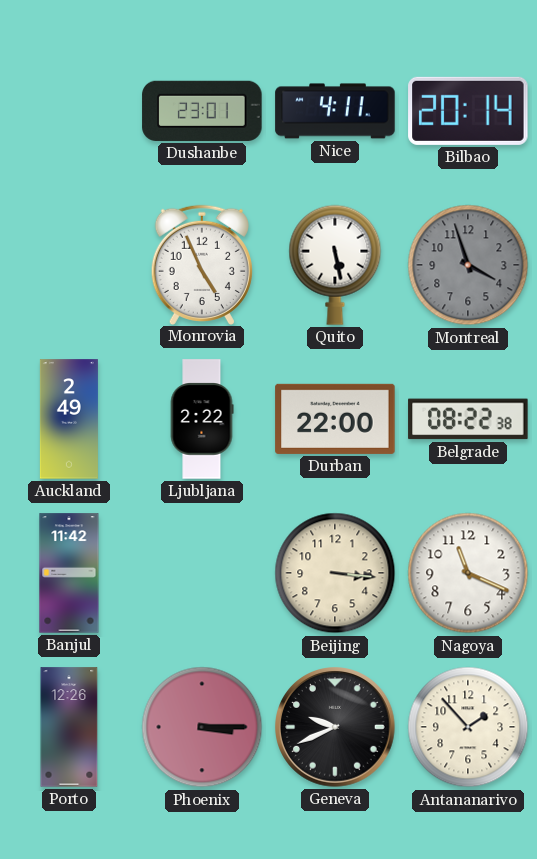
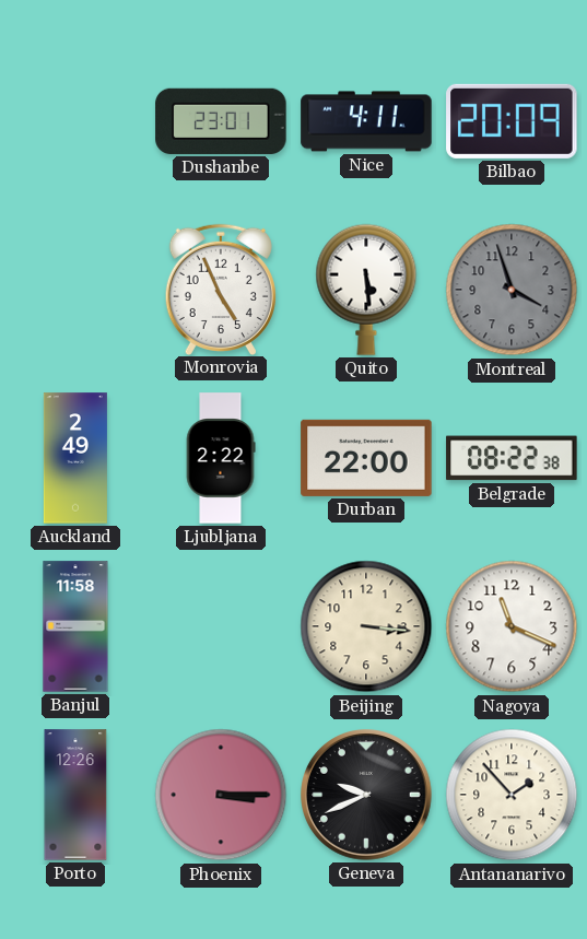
Bilbao: 20:14 -> 20:09 (512, 121)
Quito: 5:28 -> 5:29 (366, 290)
Banjul: 11:42 -> 11:58 (75, 626)
